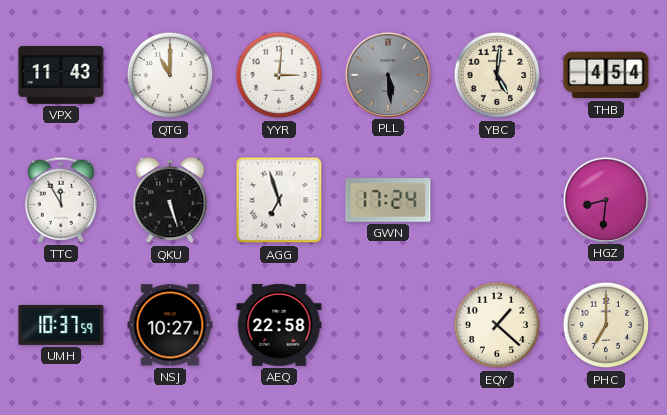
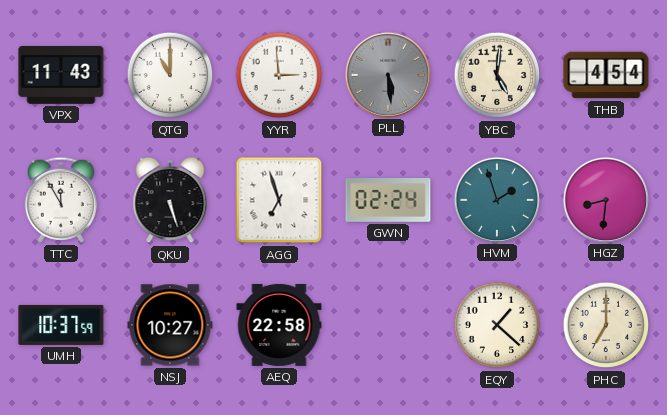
YYR: 3:01 -> 2:59 (279, 75)
GWN: 17:24 -> 02:24 (388, 201)
HVM: none -> 1:57 (496, 199)
